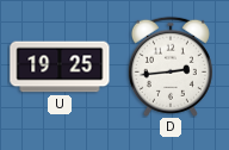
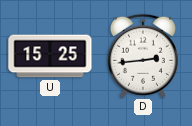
U: 19:25 -> 15:25 (50, 56)
